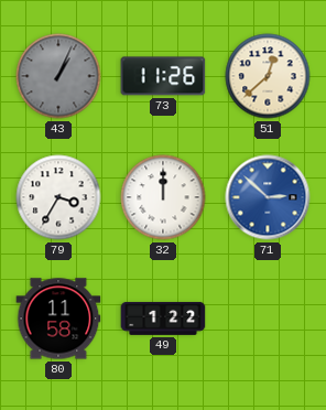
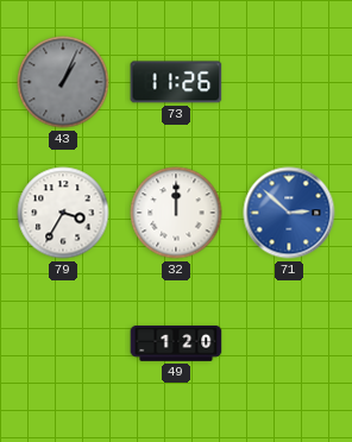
51: 12:38 -> none (268, 76)
80: 11:58 -> none (58, 319)
49: 1:22 -> 1:20 (176, 343)
